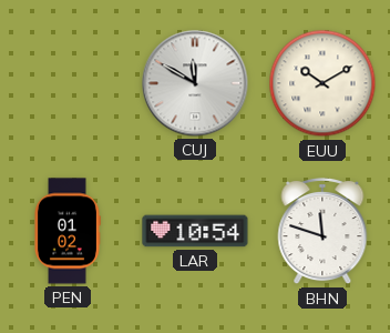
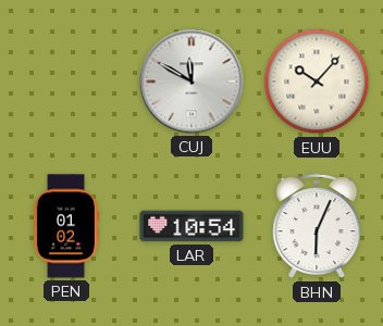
EUU: 10:10 -> 10:07 (317, 81)
BHN: 11:48 -> 6:04 (317, 226)
